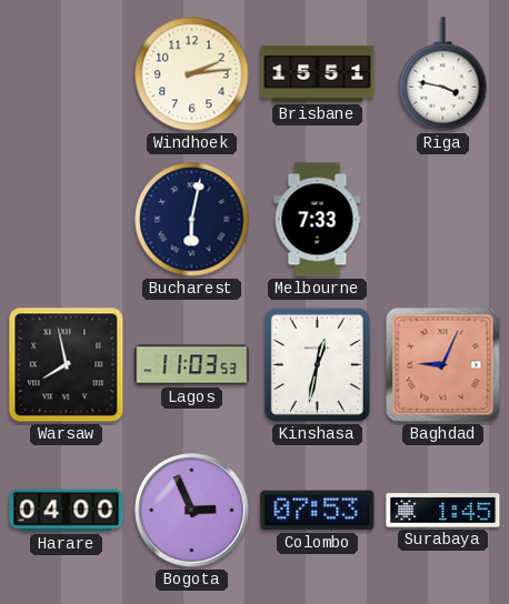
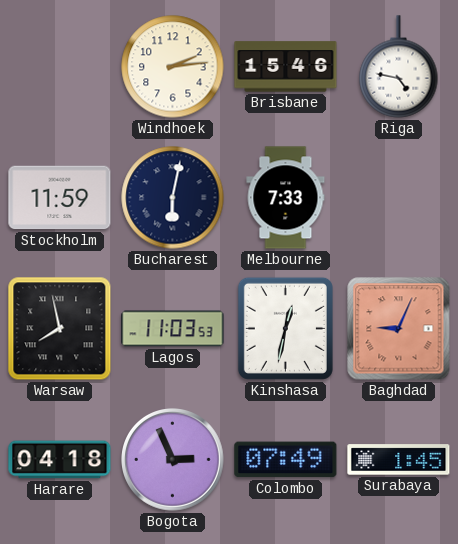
Brisbane: 15:51 -> 15:46 (286, 67)
Riga: 3:47 -> 4:47 (399, 67)
Stockholm: none -> 11:59 (60, 198)
Harare: 04:00 -> 04:18 (60, 460)
Colombo: 07:53 -> 07:49 (286, 460)
